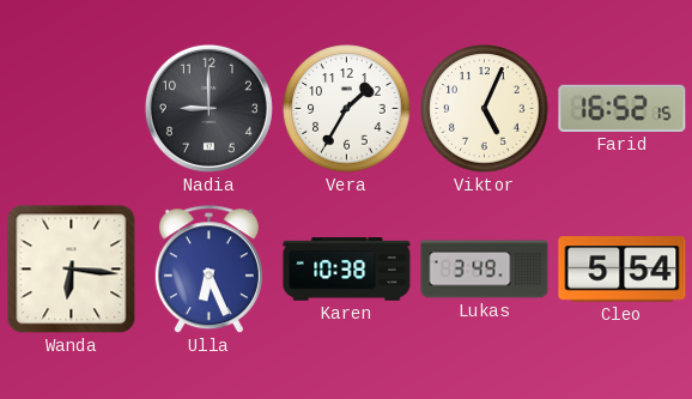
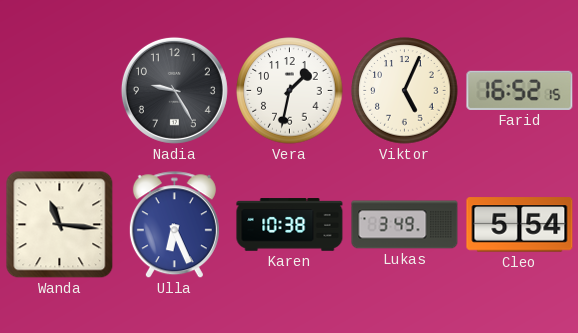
Nadia: 9:00 -> 9:25 (174, 90)
Vera: 1:35 -> 1:32 (290, 91)
Wanda: 6:16 -> 11:16 (60, 225)
